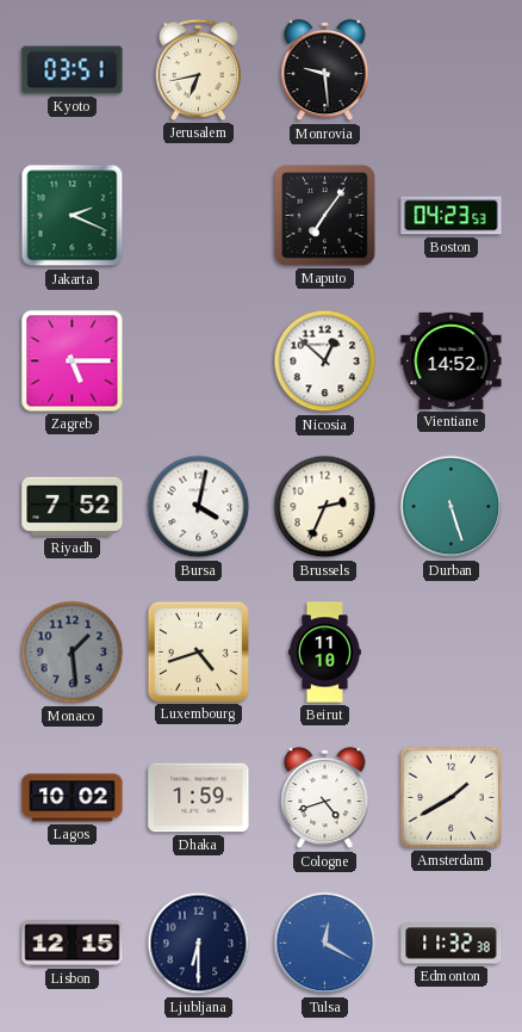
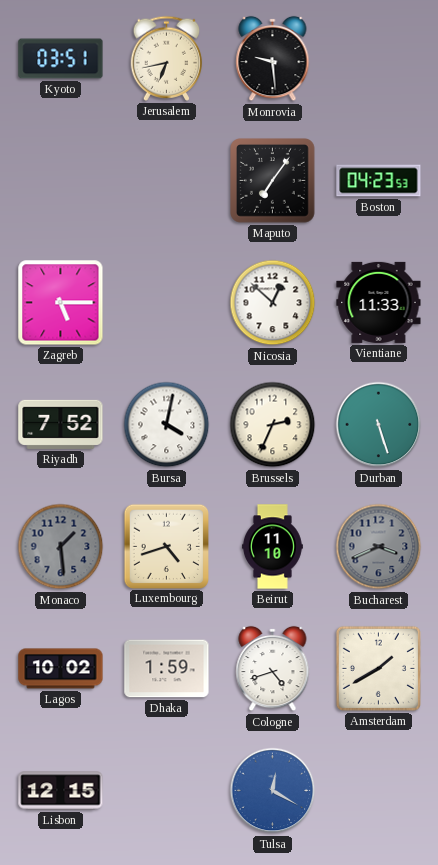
Jakarta: 2:19 -> none (73, 216)
Vientiane: 14:52 -> 11:33 (379, 302)
Bucharest: none -> 3:41 (379, 547)
Ljubljana: 6:30 -> none (199, 944)
Edmonton: 11:32 -> none (452, 944)
